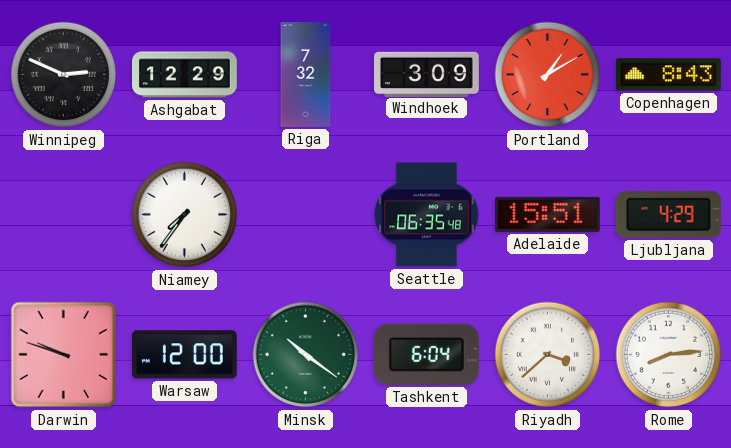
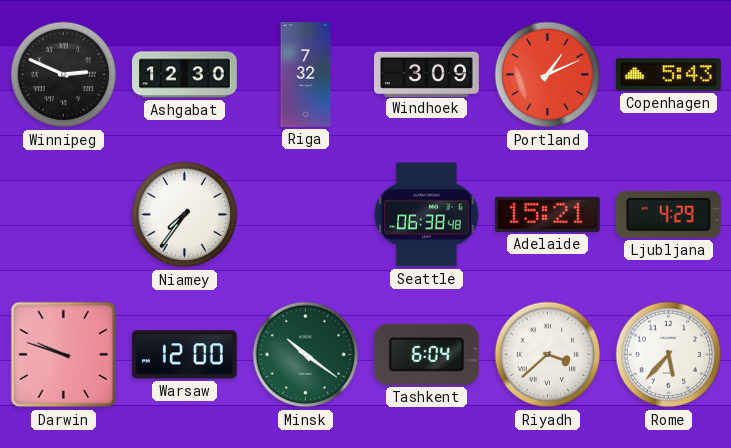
Ashgabat: 12:29 -> 12:30 (185, 75)
Portland: 1:10 -> 1:11 (548, 75)
Copenhagen: 8:43 -> 5:43 (668, 75)
Seattle: 06:35 -> 06:38 (427, 215)
Adelaide: 15:51 -> 15:21 (547, 214)
Rome: 8:14 -> 5:37 (669, 355)
